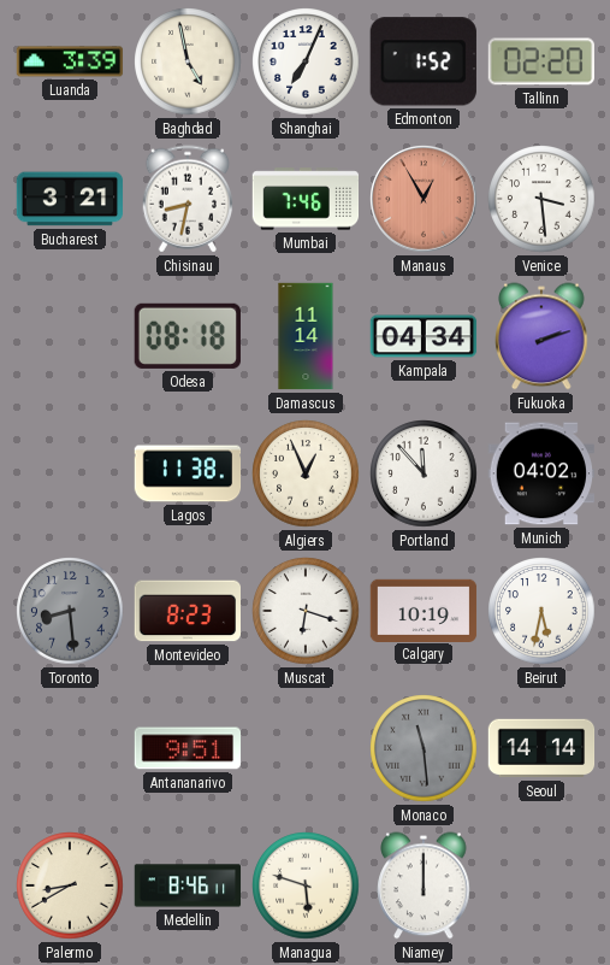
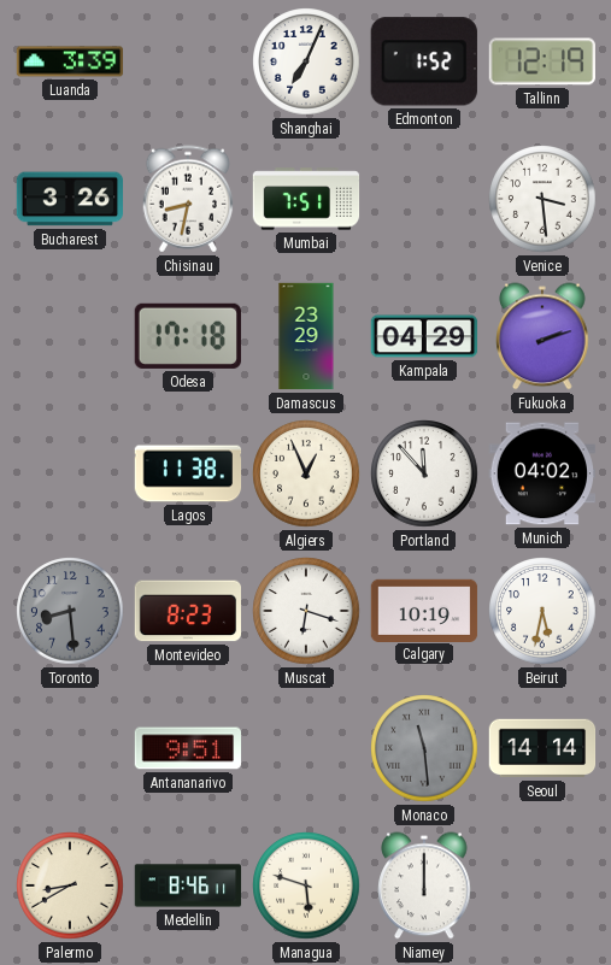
Baghdad: 4:58 -> none (188, 61)
Tallinn: 02:20 -> 12:19 (541, 61)
Bucharest: 3:21 -> 3:26 (70, 199)
Mumbai: 7:46 -> 7:51 (306, 199)
Manaus: 12:55 -> none (424, 199)
Odesa: 08:18 -> 17:18 (188, 336)
Damascus: 11:14 -> 23:29 (306, 336)
Kampala: 04:34 -> 04:29 (424, 336)
